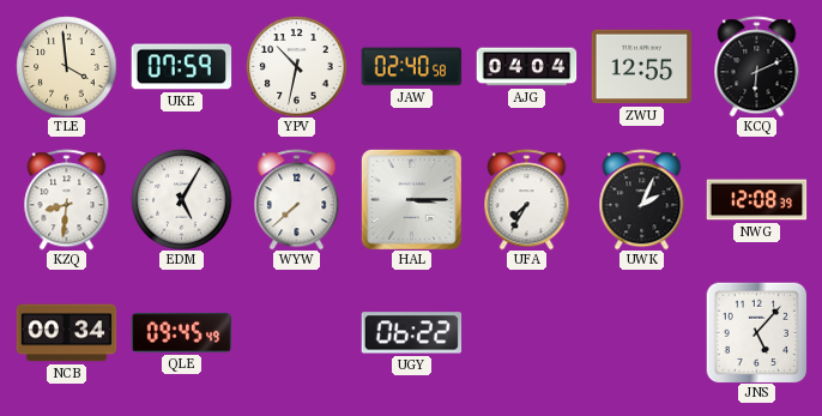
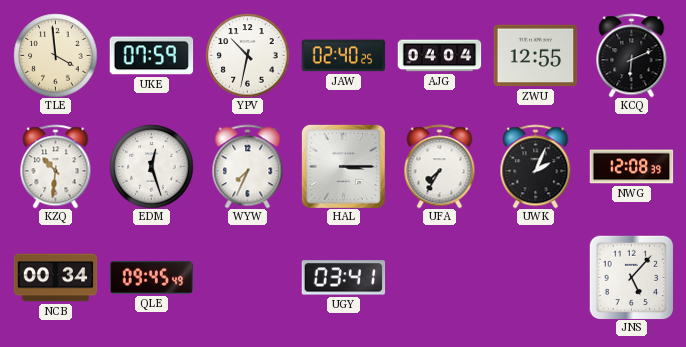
JAW: 02:40:58 -> 02:40:25 (343, 56)
KZQ: 8:31 -> 10:31 (56, 166)
EDM: 5:05 -> 12:27 (151, 166)
WYW: 7:38 -> 7:34 (248, 166)
UGY: 06:22 -> 03:41 (343, 278)
